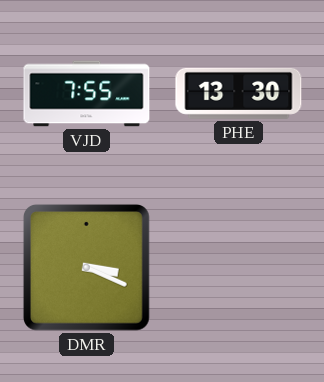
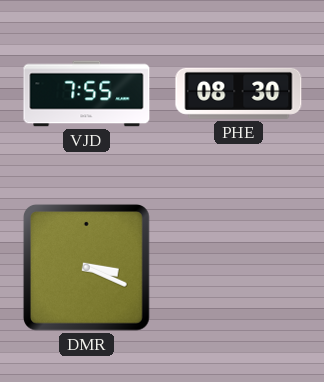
PHE: 13:30 -> 08:30 (239, 93)
